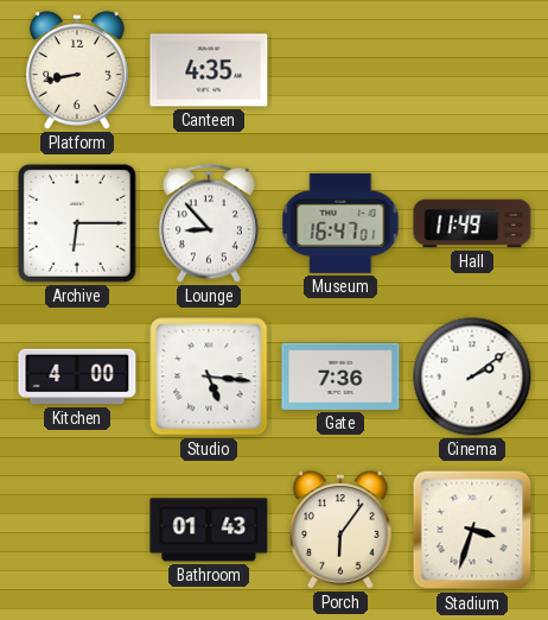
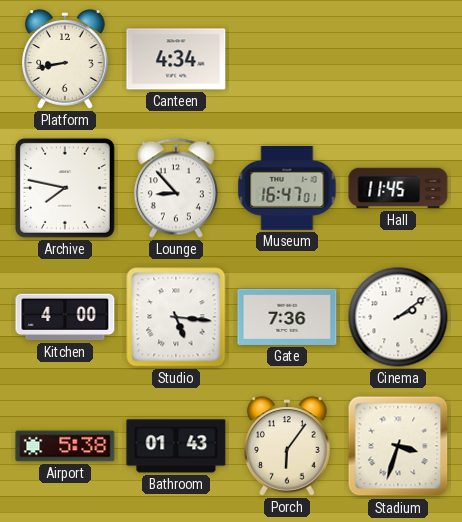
Canteen: 4:35 -> 4:34 (176, 59)
Archive: 6:15 -> 7:47 (65, 188)
Hall: 11:49 -> 11:45 (398, 188)
Airport: none -> 5:38 (65, 446)
